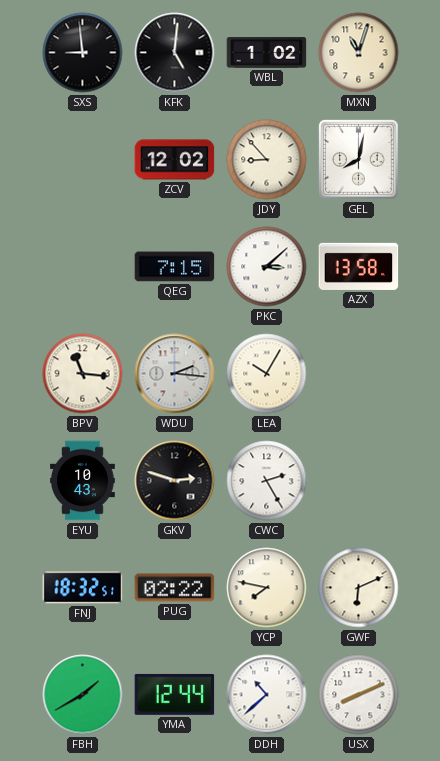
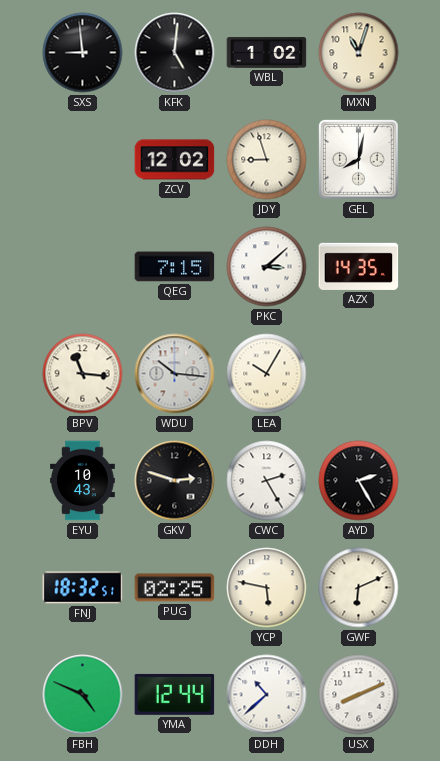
JDY: 8:53 -> 8:57 (267, 160)
AZX: 13:58 -> 14:35 (359, 266)
WDU: 2:16 -> 10:16 (175, 374)
AYD: none -> 2:25 (359, 481)
PUG: 02:22 -> 02:25 (175, 588)
YCP: 7:47 -> 5:47 (267, 588)
FBH: 1:40 -> 4:49 (83, 695)
